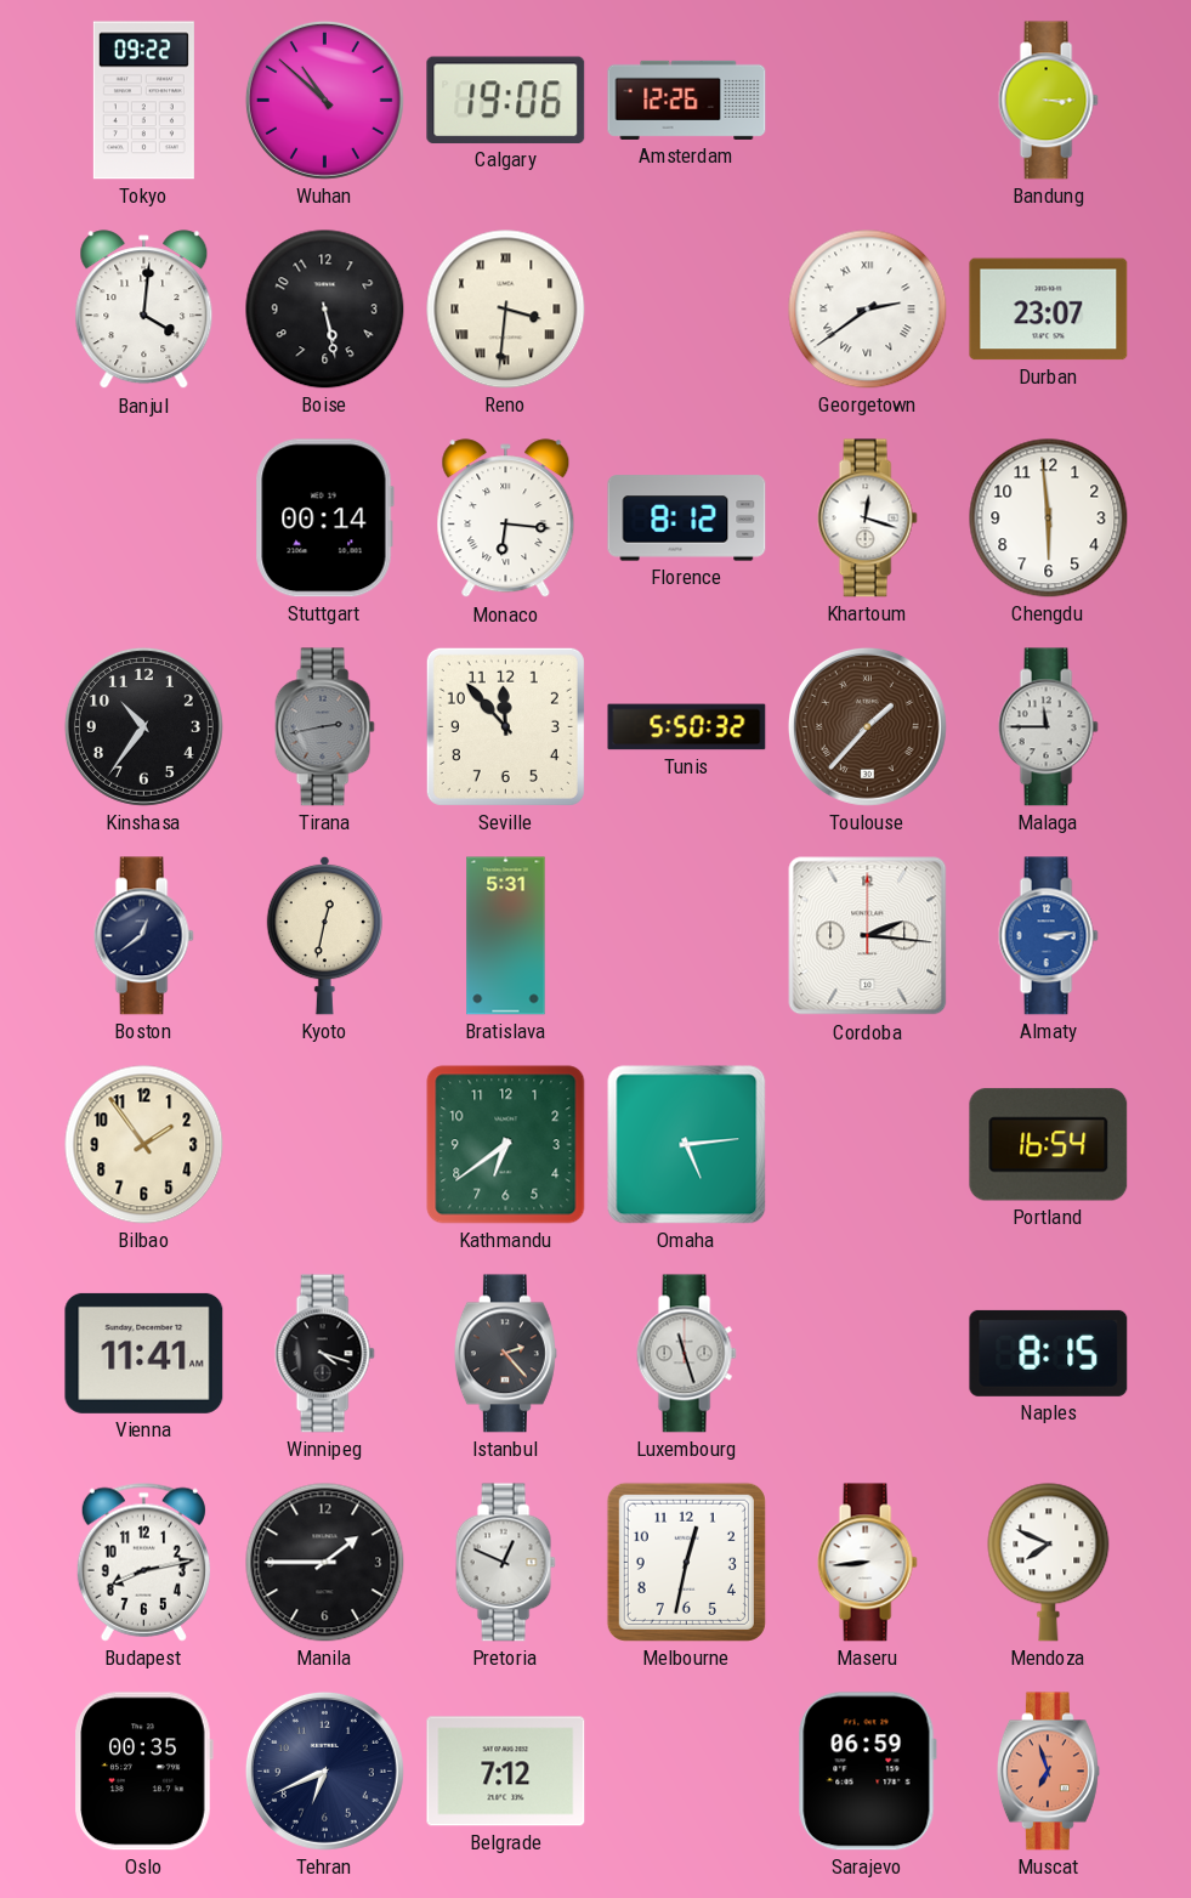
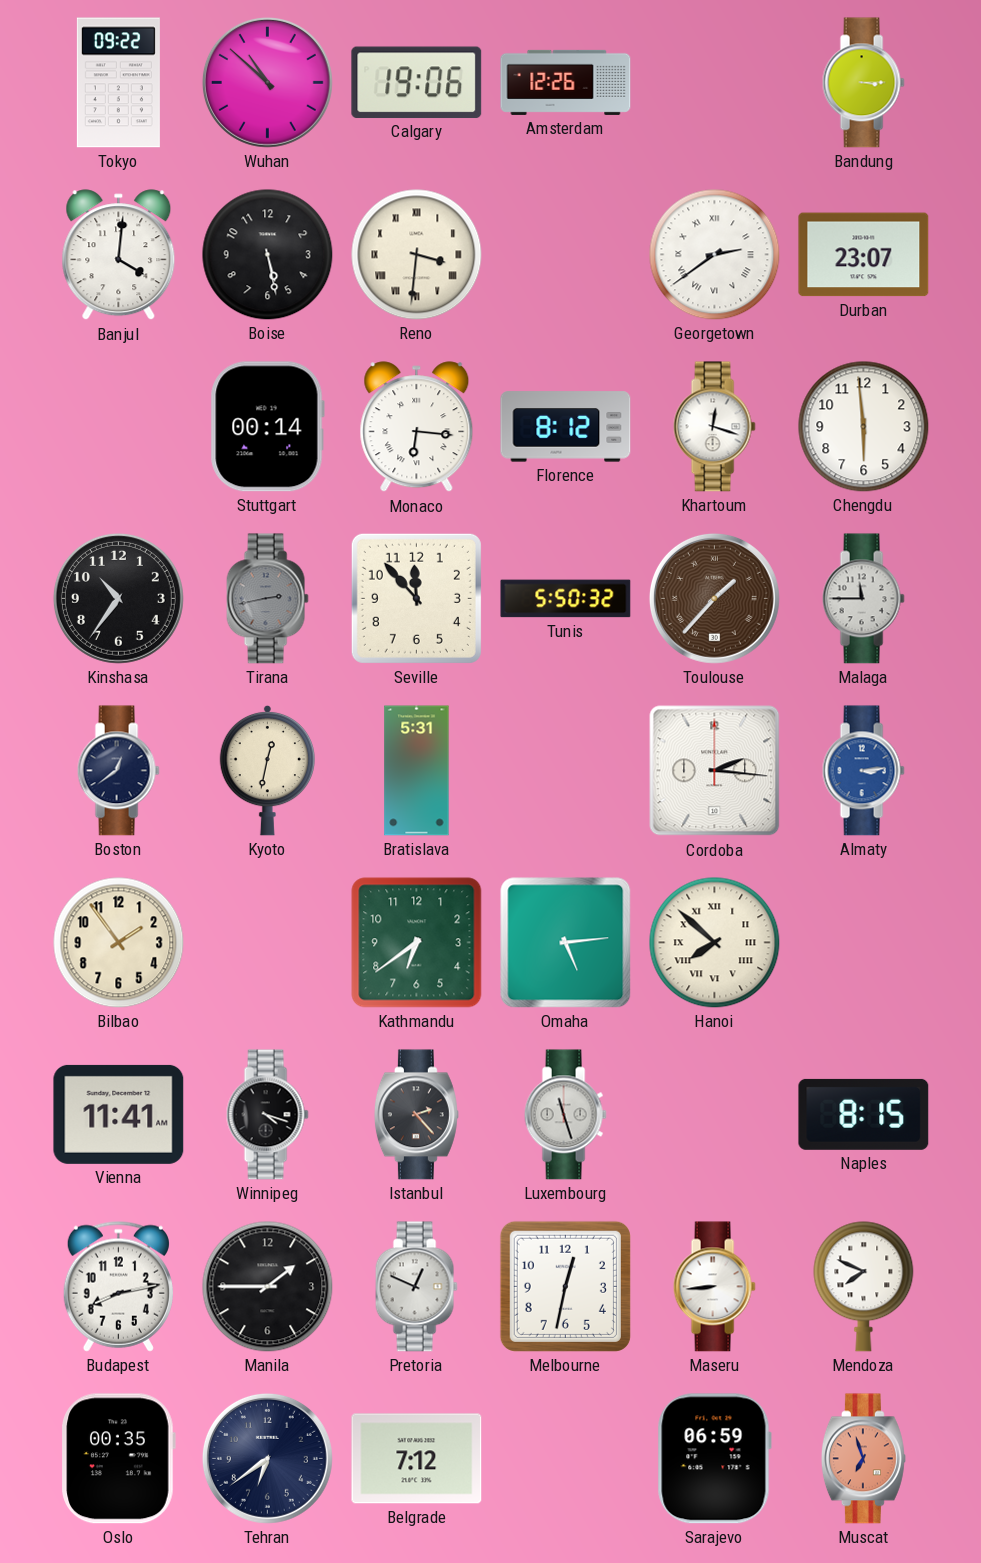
Hanoi: none -> 7:52 (715, 943)
Portland: 16:54 -> none (1049, 1145)
Tehran: 6:41 -> 6:39 (267, 1458)
